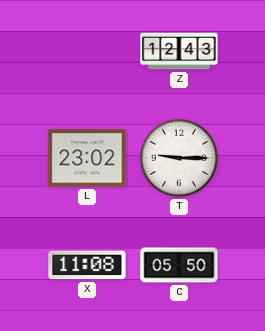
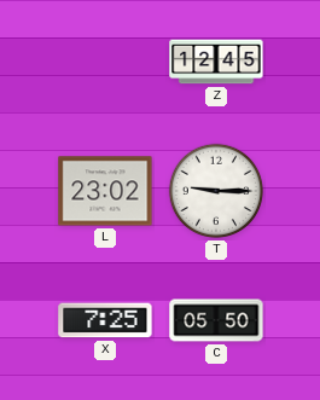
Z: 12:43 -> 12:45 (216, 62)
X: 11:08 -> 7:25 (105, 320)
